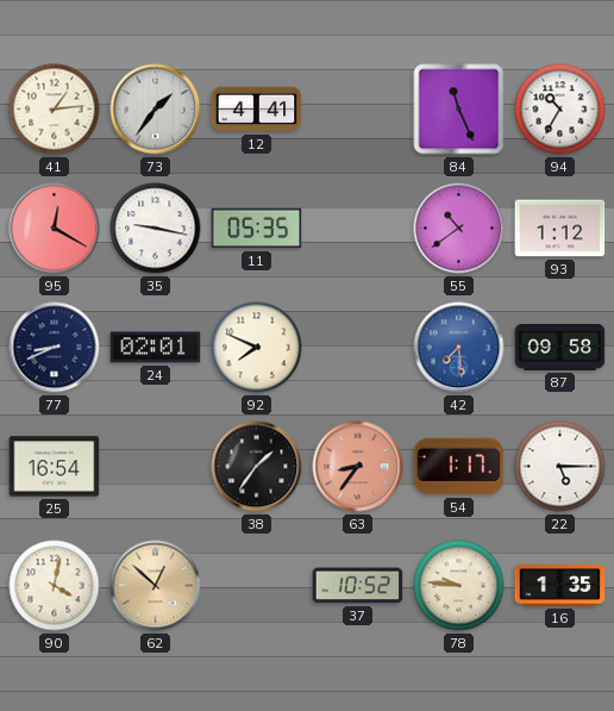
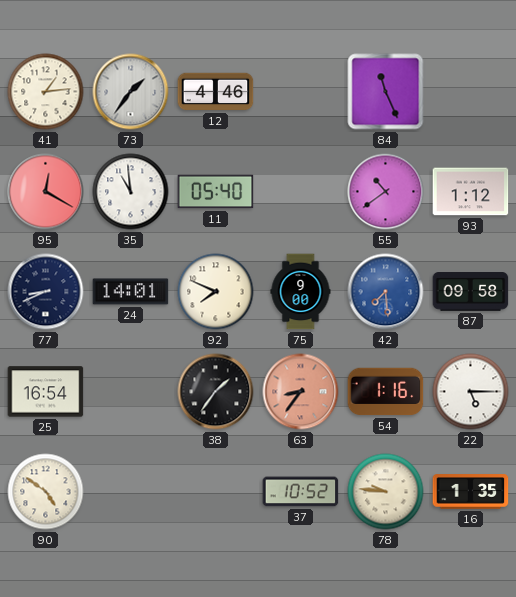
12: 4:41 -> 4:46 (216, 92)
94: 10:35 -> none (560, 110)
35: 9:17 -> 10:59 (131, 192)
11: 05:35 -> 05:40 (216, 192)
24: 02:01 -> 14:01 (131, 292)
75: none -> 9:00 (301, 292)
54: 1:17 -> 1:16 (386, 392)
90: 4:02 -> 4:51 (46, 492)
62: 12:52 -> none (156, 586)
